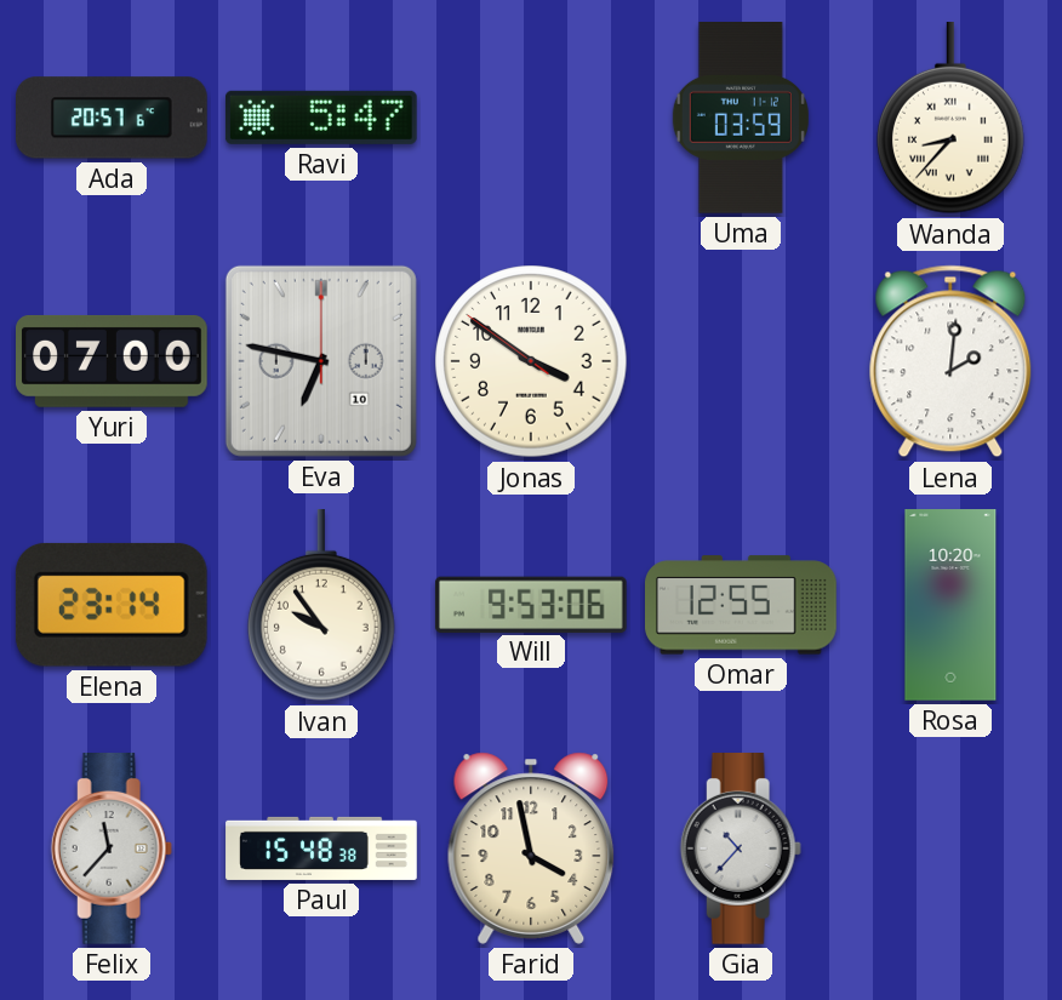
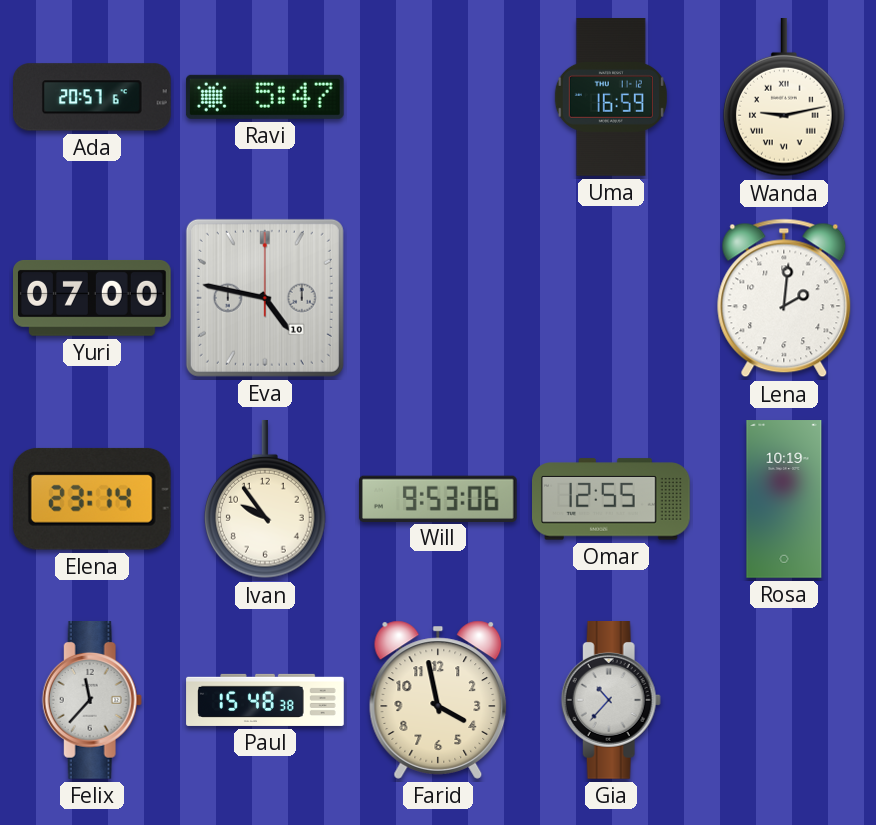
Uma: 03:59 -> 16:59 (611, 98)
Wanda: 8:37 -> 9:13 (785, 98)
Eva: 6:47 -> 4:47 (265, 298)
Jonas: 3:50 -> none (531, 361)
Rosa: 10:20 -> 10:19 (784, 499)
